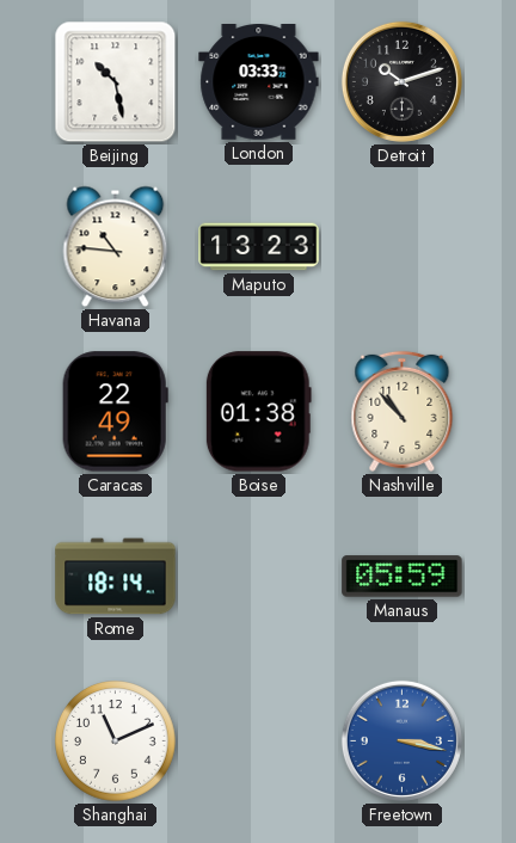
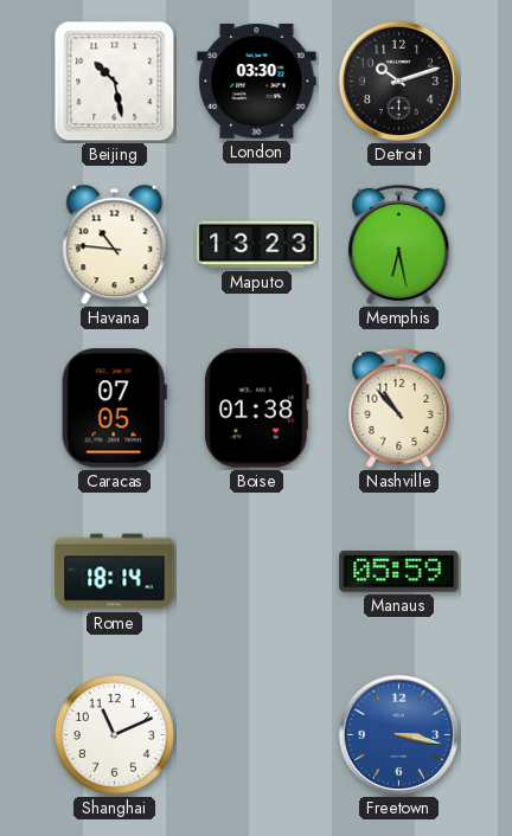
London: 03:33 -> 03:30 (257, 82)
Memphis: none -> 6:28 (399, 244)
Caracas: 22:49 -> 07:05 (114, 409)
